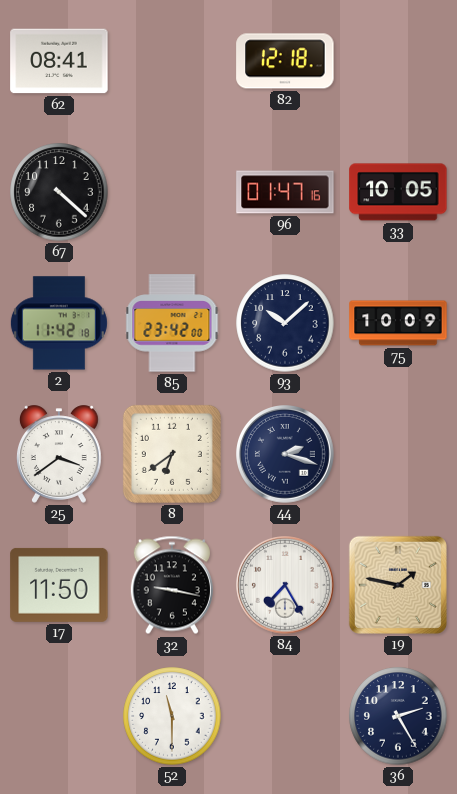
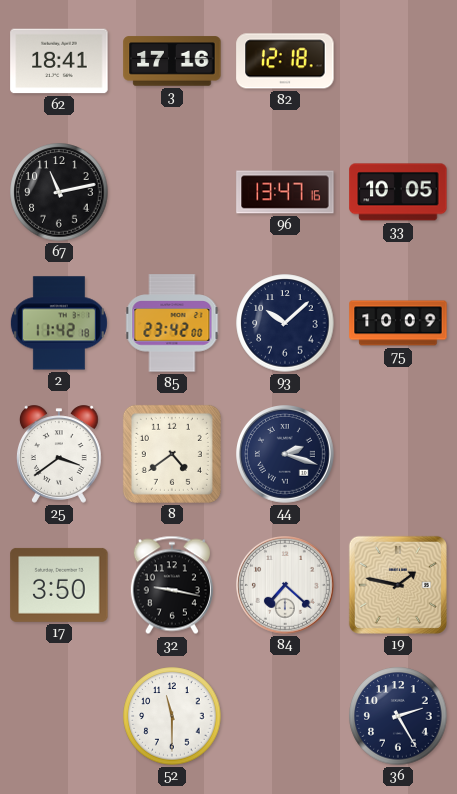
62: 08:41 -> 18:41 (59, 61)
3: none -> 17:16 (172, 61)
67: 4:22 -> 11:13 (59, 192)
96: 01:47 -> 13:47 (285, 192)
8: 6:39 -> 4:39 (172, 454)
17: 11:50 -> 3:50 (59, 585)
84: 7:25 -> 7:22 (286, 586)
